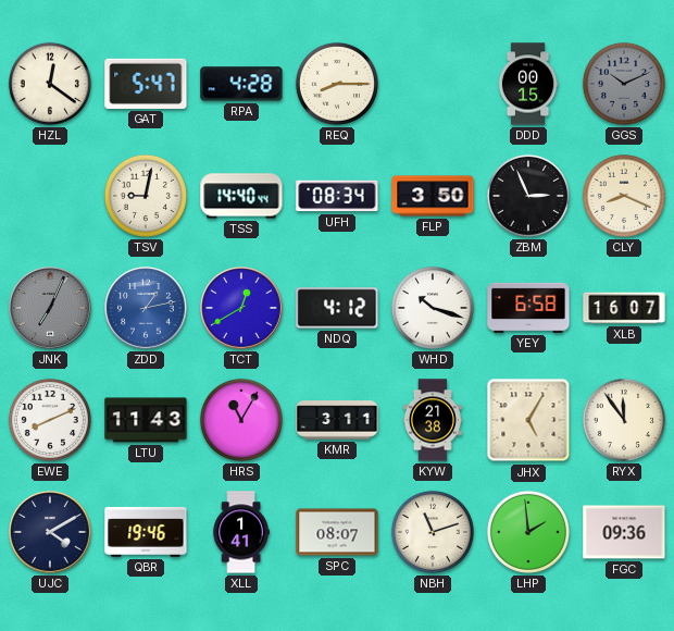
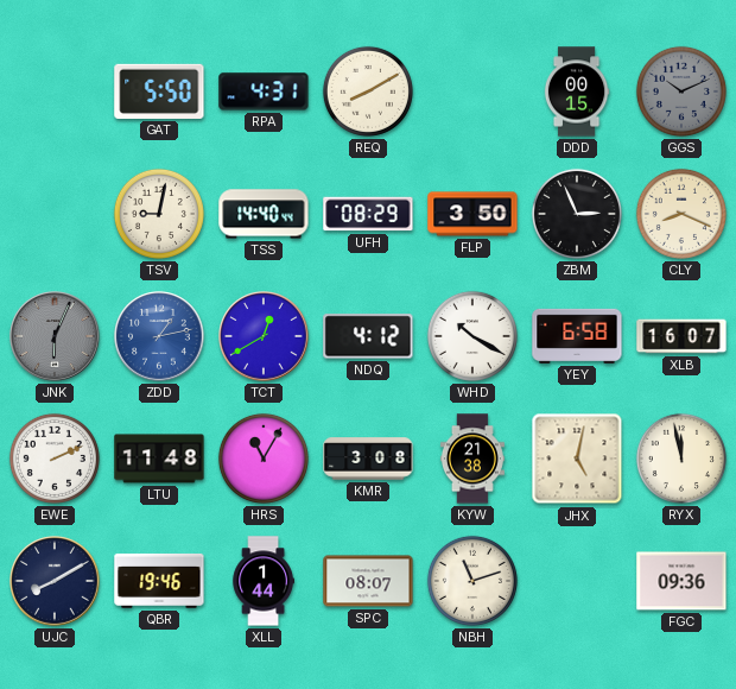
HZL: 12:21 -> none (50, 84)
GAT: 5:47 -> 5:50 (159, 91)
RPA: 4:28 -> 4:31 (264, 91)
REQ: 8:15 -> 8:10 (368, 91)
UFH: 08:34 -> 08:29 (368, 214)
JNK: 7:04 -> 6:04 (55, 336)
WHD: 10:18 -> 10:20 (472, 336)
EWE: 8:11 -> 2:11 (55, 459)
LTU: 11:43 -> 11:48 (159, 459)
KMR: 3:11 -> 3:08 (368, 459)
JHX: 5:05 -> 5:02 (577, 459)
RYX: 11:54 -> 11:58 (681, 459)
UJC: 4:10 -> 8:10 (55, 581)
XLL: 1:41 -> 1:44 (262, 581)
LHP: 1:59 -> none (528, 532)
